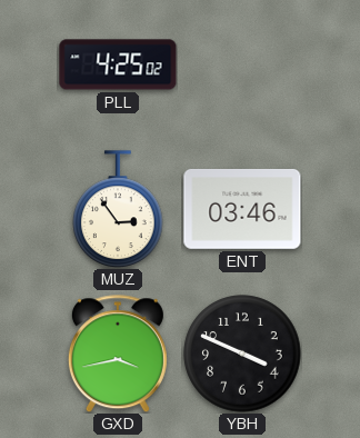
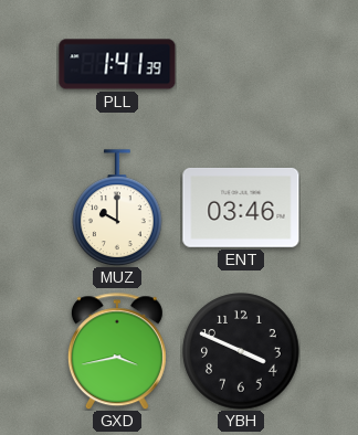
PLL: 4:25 -> 1:41 (117, 64)
MUZ: 2:54 -> 10:00 (117, 208)
